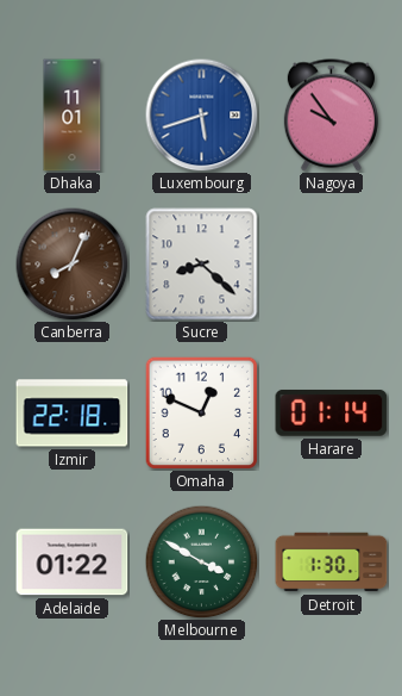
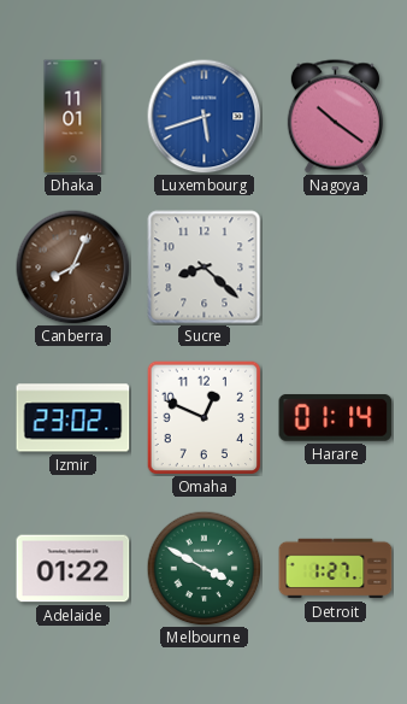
Nagoya: 9:54 -> 10:21 (335, 117)
Izmir: 22:18 -> 23:02 (73, 418)
Detroit: 1:30 -> 1:27 (336, 569)
